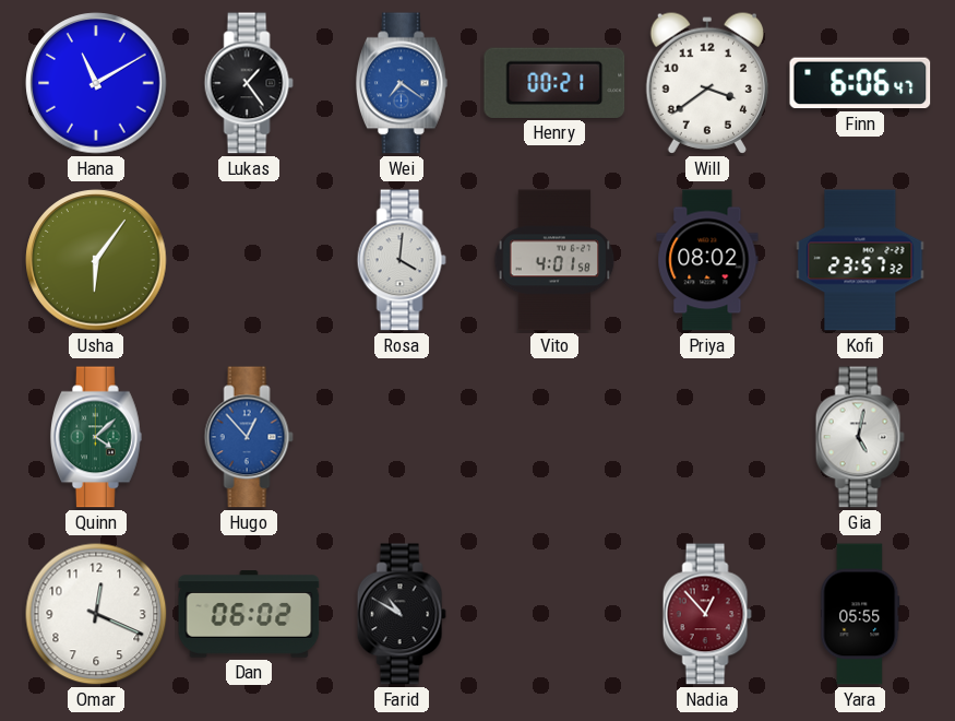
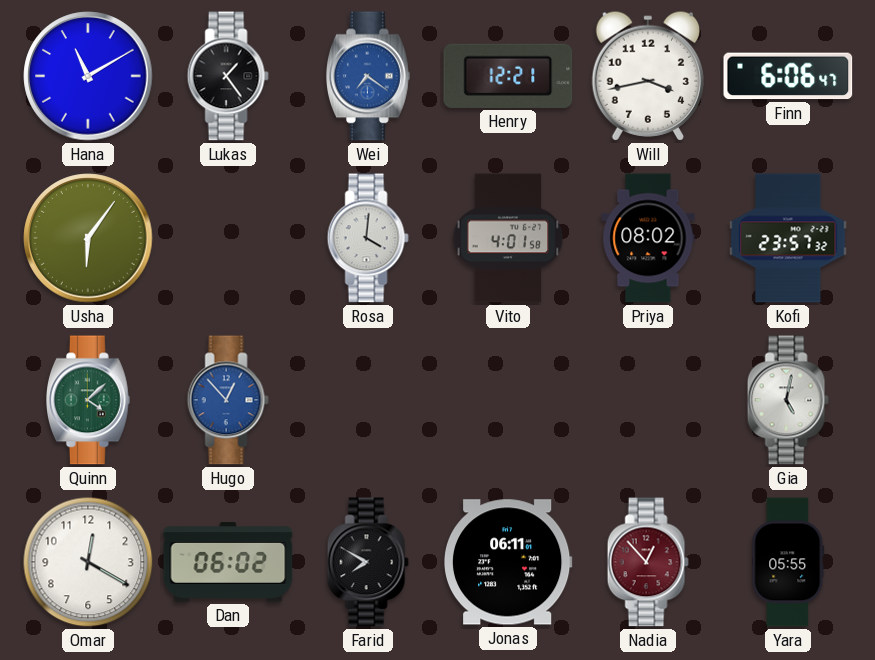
Henry: 00:21 -> 12:21 (508, 76)
Will: 3:39 -> 3:43 (647, 76)
Omar: 12:19 -> 12:20 (88, 562)
Farid: 10:50 -> 7:50 (368, 562)
Jonas: none -> 06:11 (508, 562)
